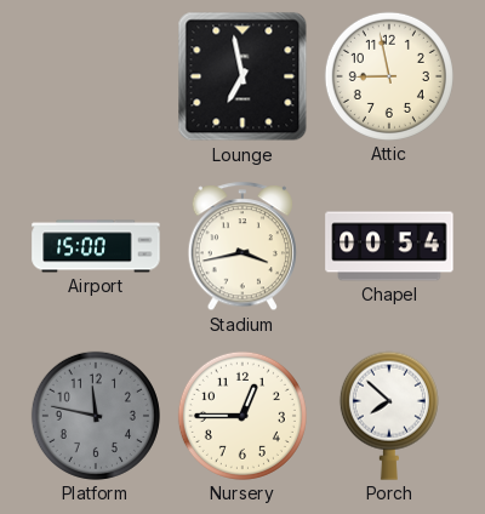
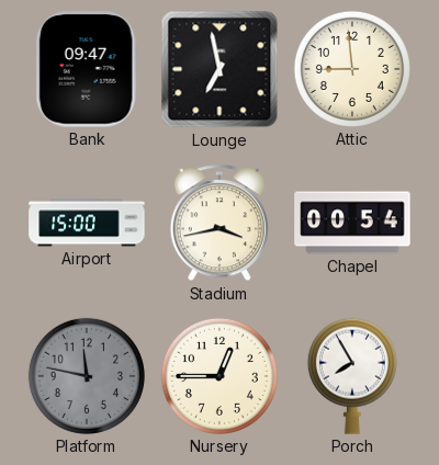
Bank: none -> 09:47 (87, 69)
Attic: 8:58 -> 8:59 (352, 69)
Porch: 7:52 -> 7:55 (352, 376)
